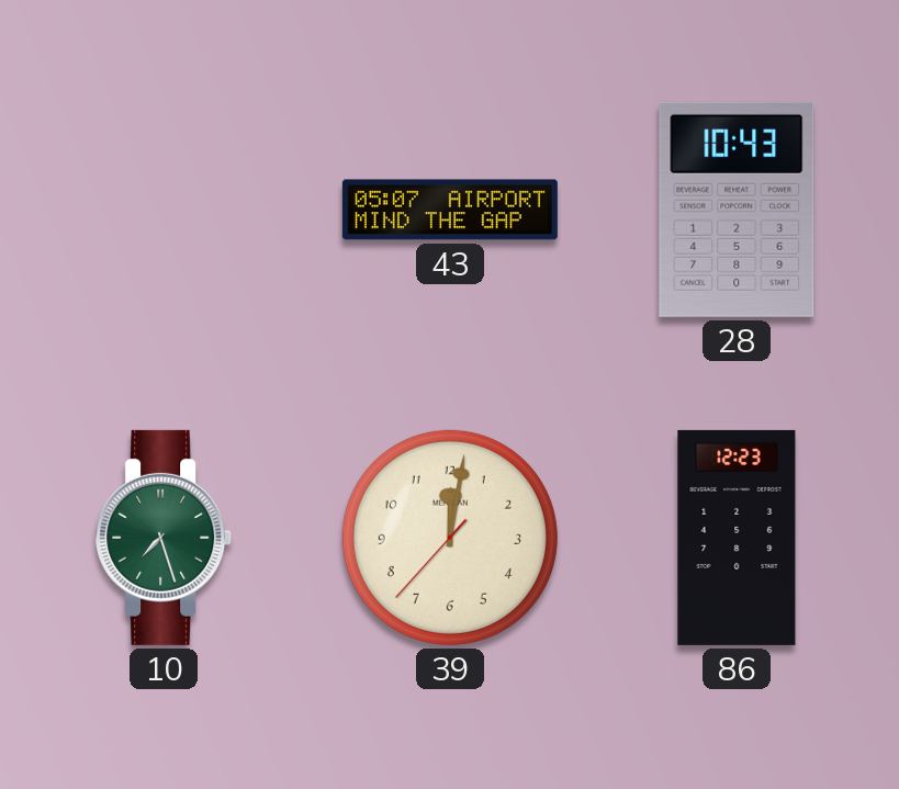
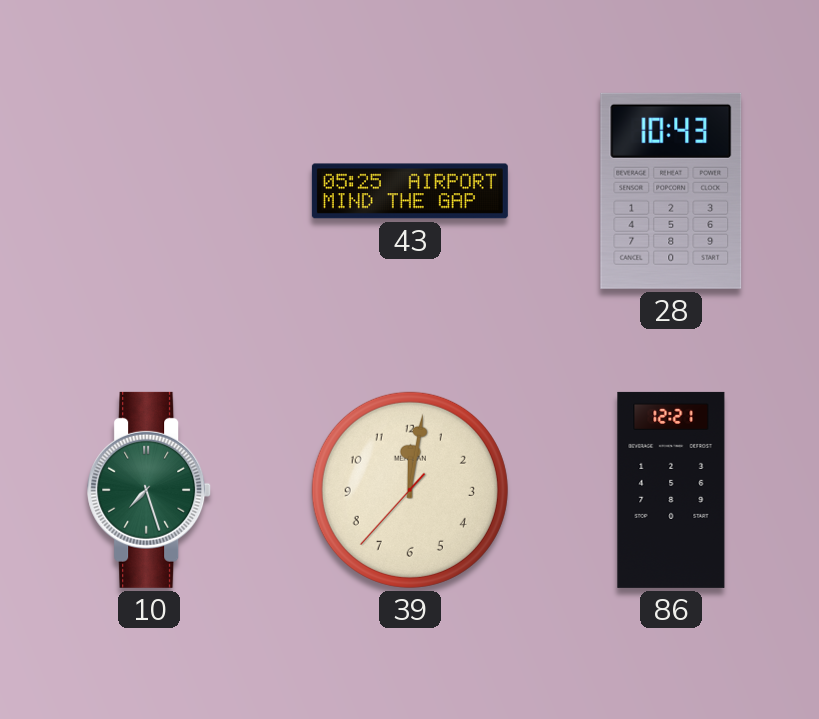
43: 05:07 -> 05:25 (410, 191)
86: 12:23 -> 12:21 (671, 490)
